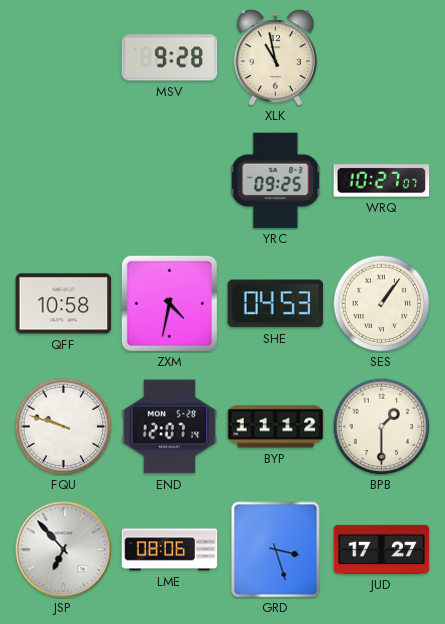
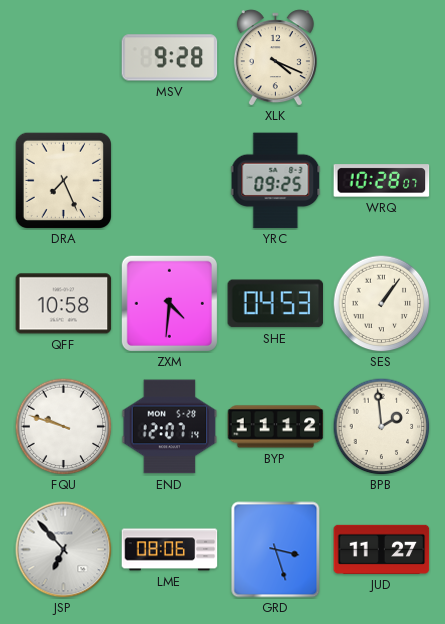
XLK: 10:58 -> 4:19 (275, 58)
DRA: none -> 7:26 (63, 180)
WRQ: 10:27 -> 10:28 (382, 181)
ZXM: 4:32 -> 4:31 (169, 303)
BPB: 1:30 -> 1:59 (381, 426)
JUD: 17:27 -> 11:27 (382, 549)
